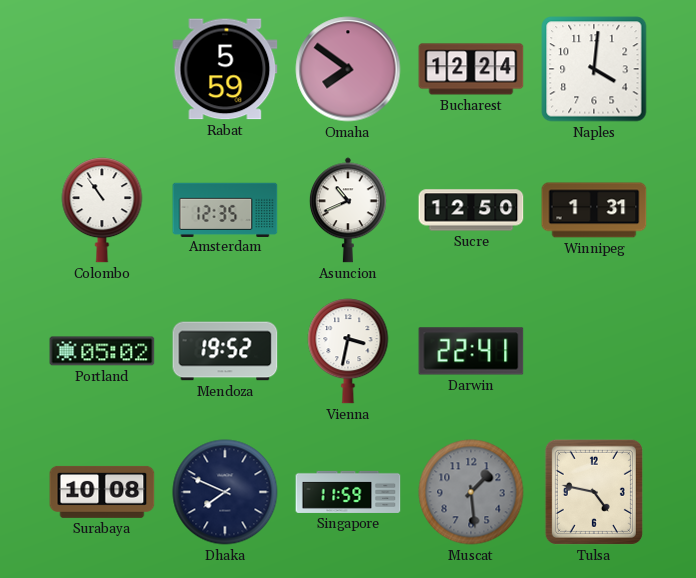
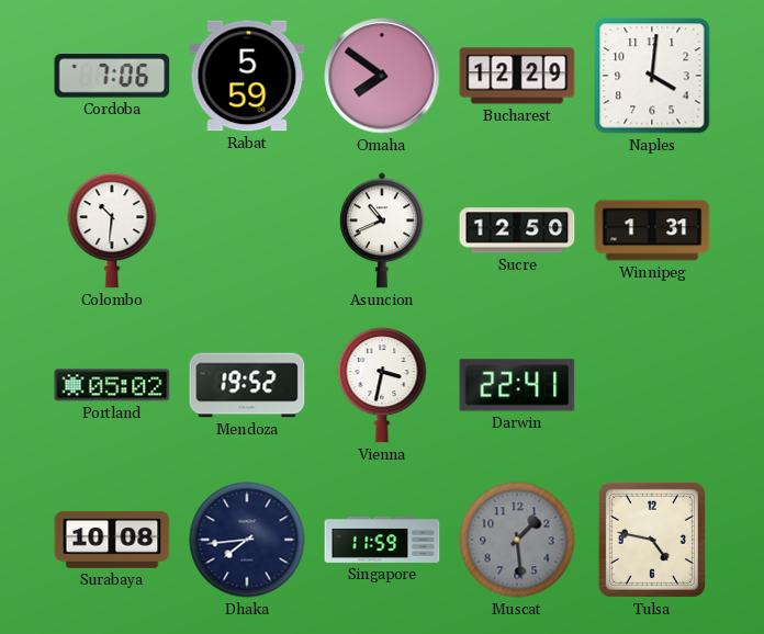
Cordoba: none -> 7:06 (112, 76)
Bucharest: 12:24 -> 12:29 (517, 76)
Colombo: 10:54 -> 10:31 (112, 230)
Amsterdam: 12:35 -> none (225, 209)
Dhaka: 7:49 -> 7:44 (247, 540)
